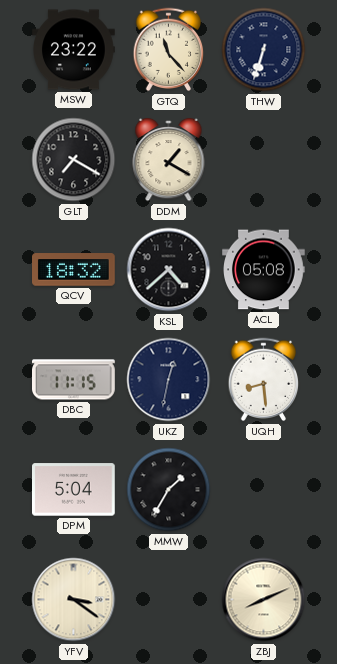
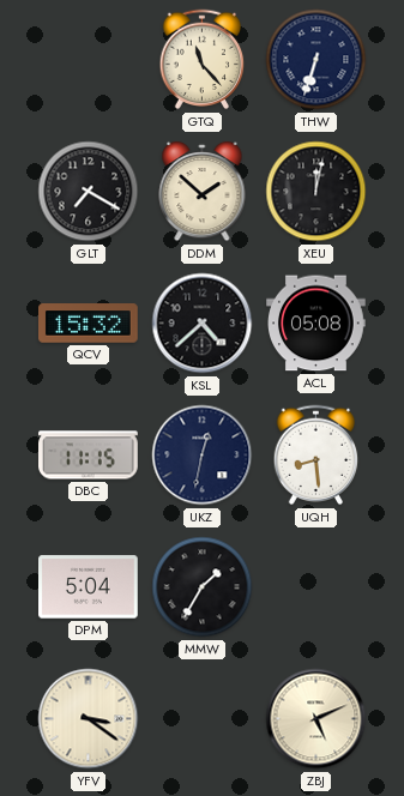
MSW: 23:22 -> none (74, 50)
DDM: 1:20 -> 1:52 (203, 192)
XEU: none -> 12:02 (316, 192)
QCV: 18:32 -> 15:32 (89, 324)
ZBJ: 8:11 -> 5:11 (316, 719)
